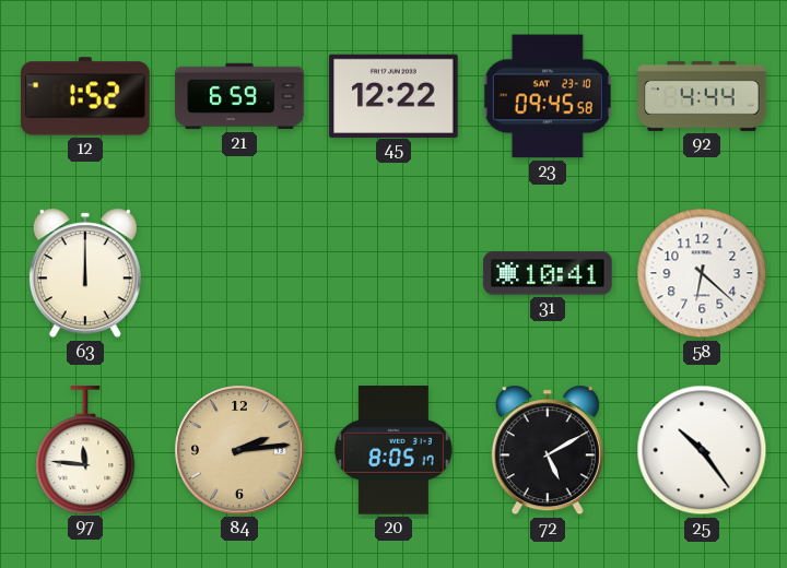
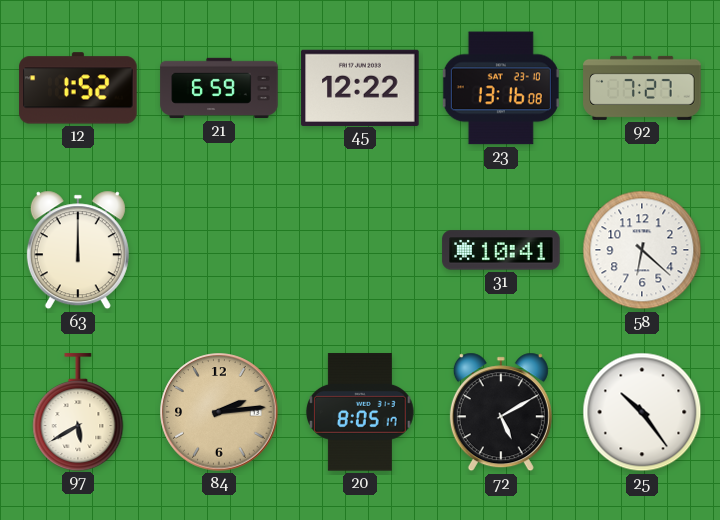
23: 09:45 -> 13:16 (501, 88)
92: 4:44 -> 7:27 (642, 88)
97: 11:46 -> 5:40 (78, 412)
